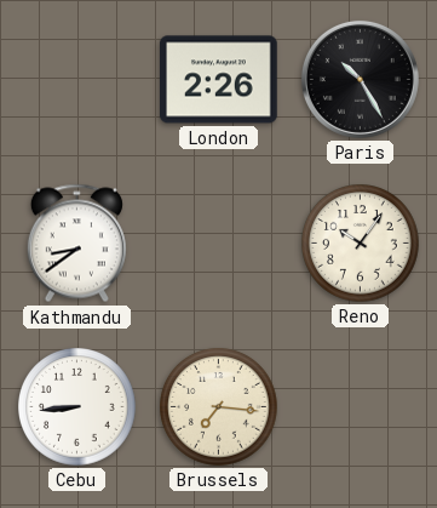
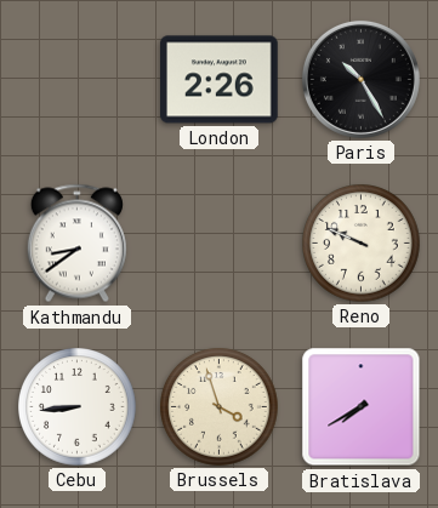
Reno: 10:06 -> 9:49 (362, 244)
Brussels: 7:16 -> 3:57 (220, 407)
Bratislava: none -> 7:40 (362, 407)
